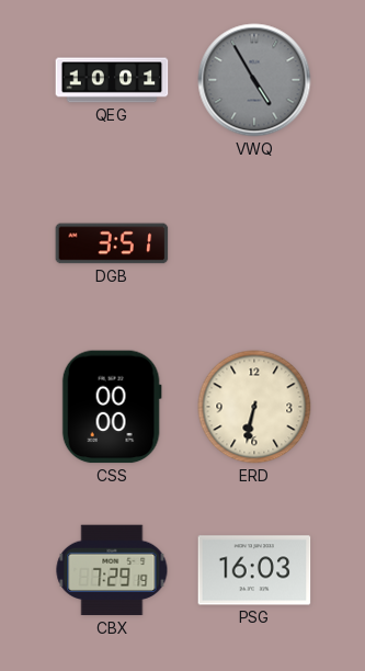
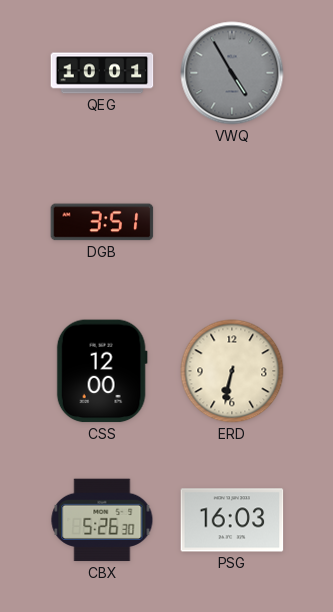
CSS: 00:00 -> 12:00 (102, 371)
CBX: 7:29 -> 5:26 (102, 520)
